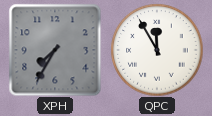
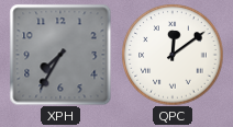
QPC: 11:55 -> 12:09 (173, 55)
